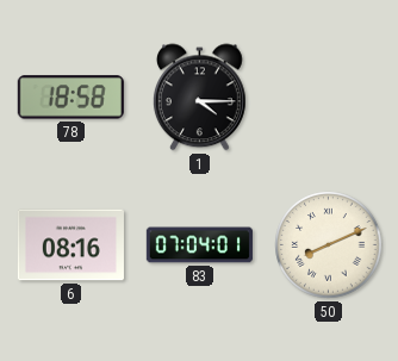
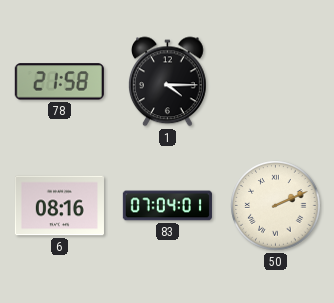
78: 18:58 -> 21:58 (59, 82)
50: 8:11 -> 2:11 (276, 206)
